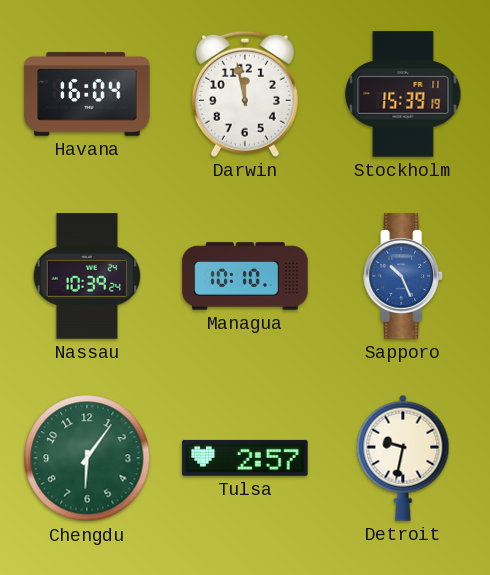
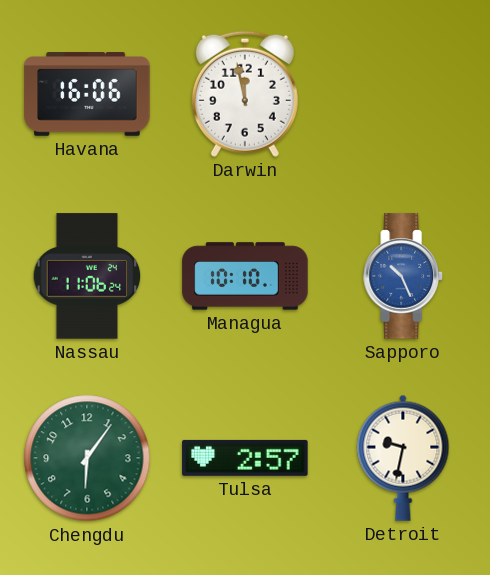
Havana: 16:04 -> 16:06 (87, 94)
Stockholm: 15:39 -> none (403, 94)
Nassau: 10:39 -> 11:06 (87, 276)
